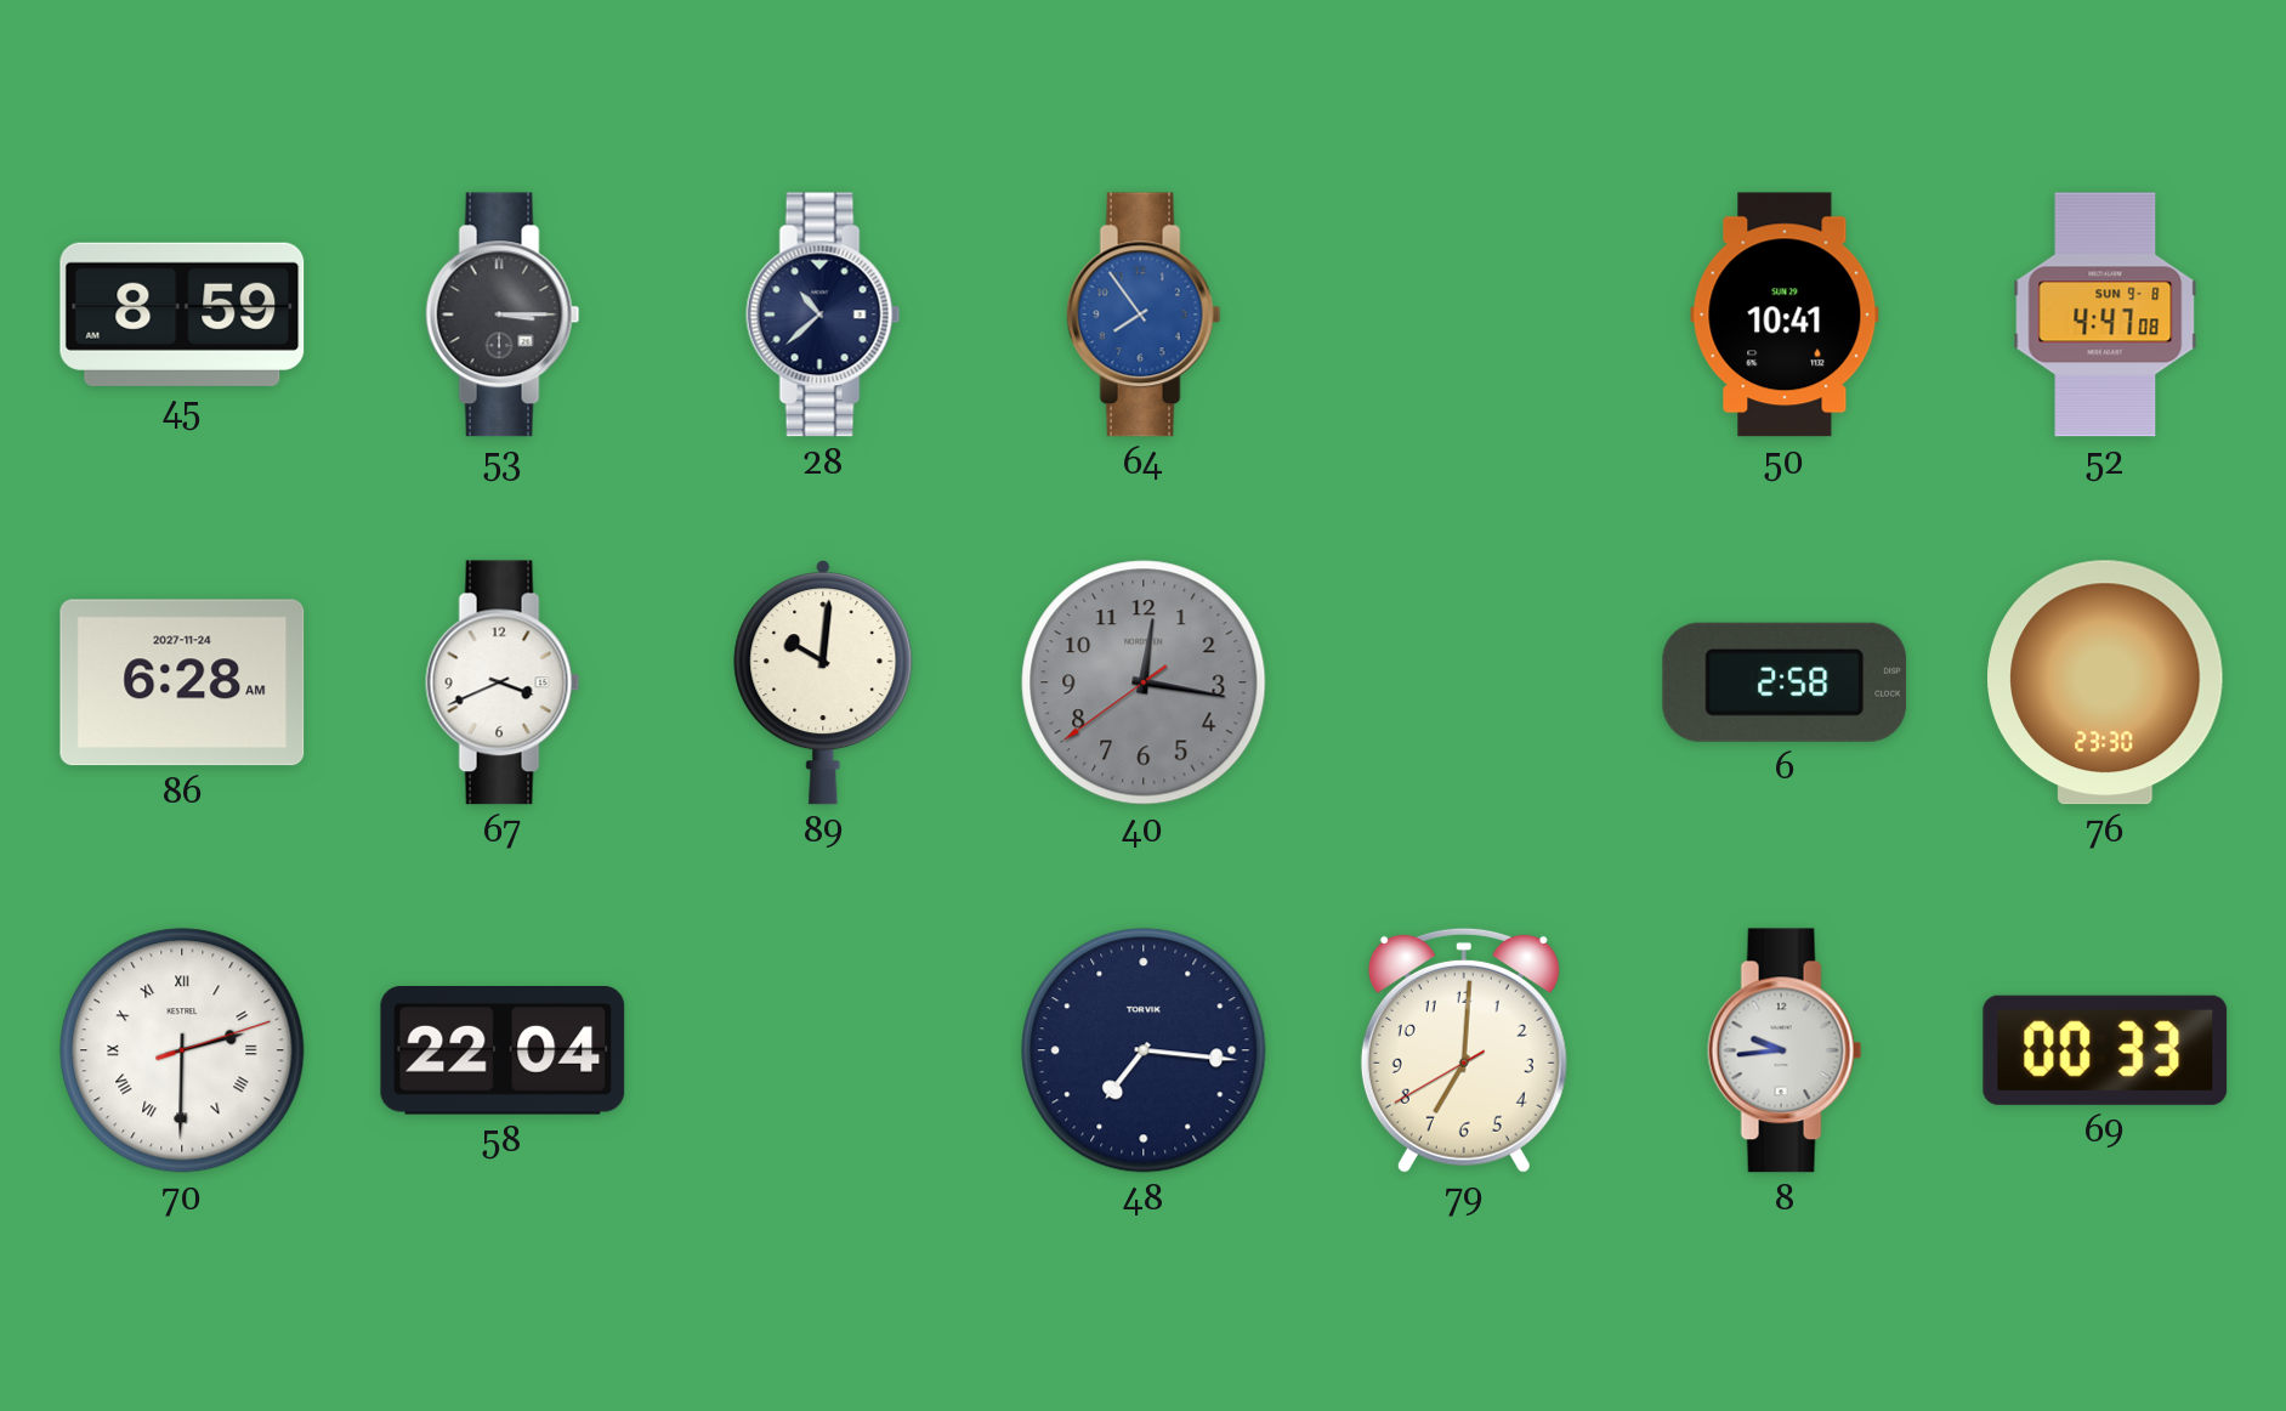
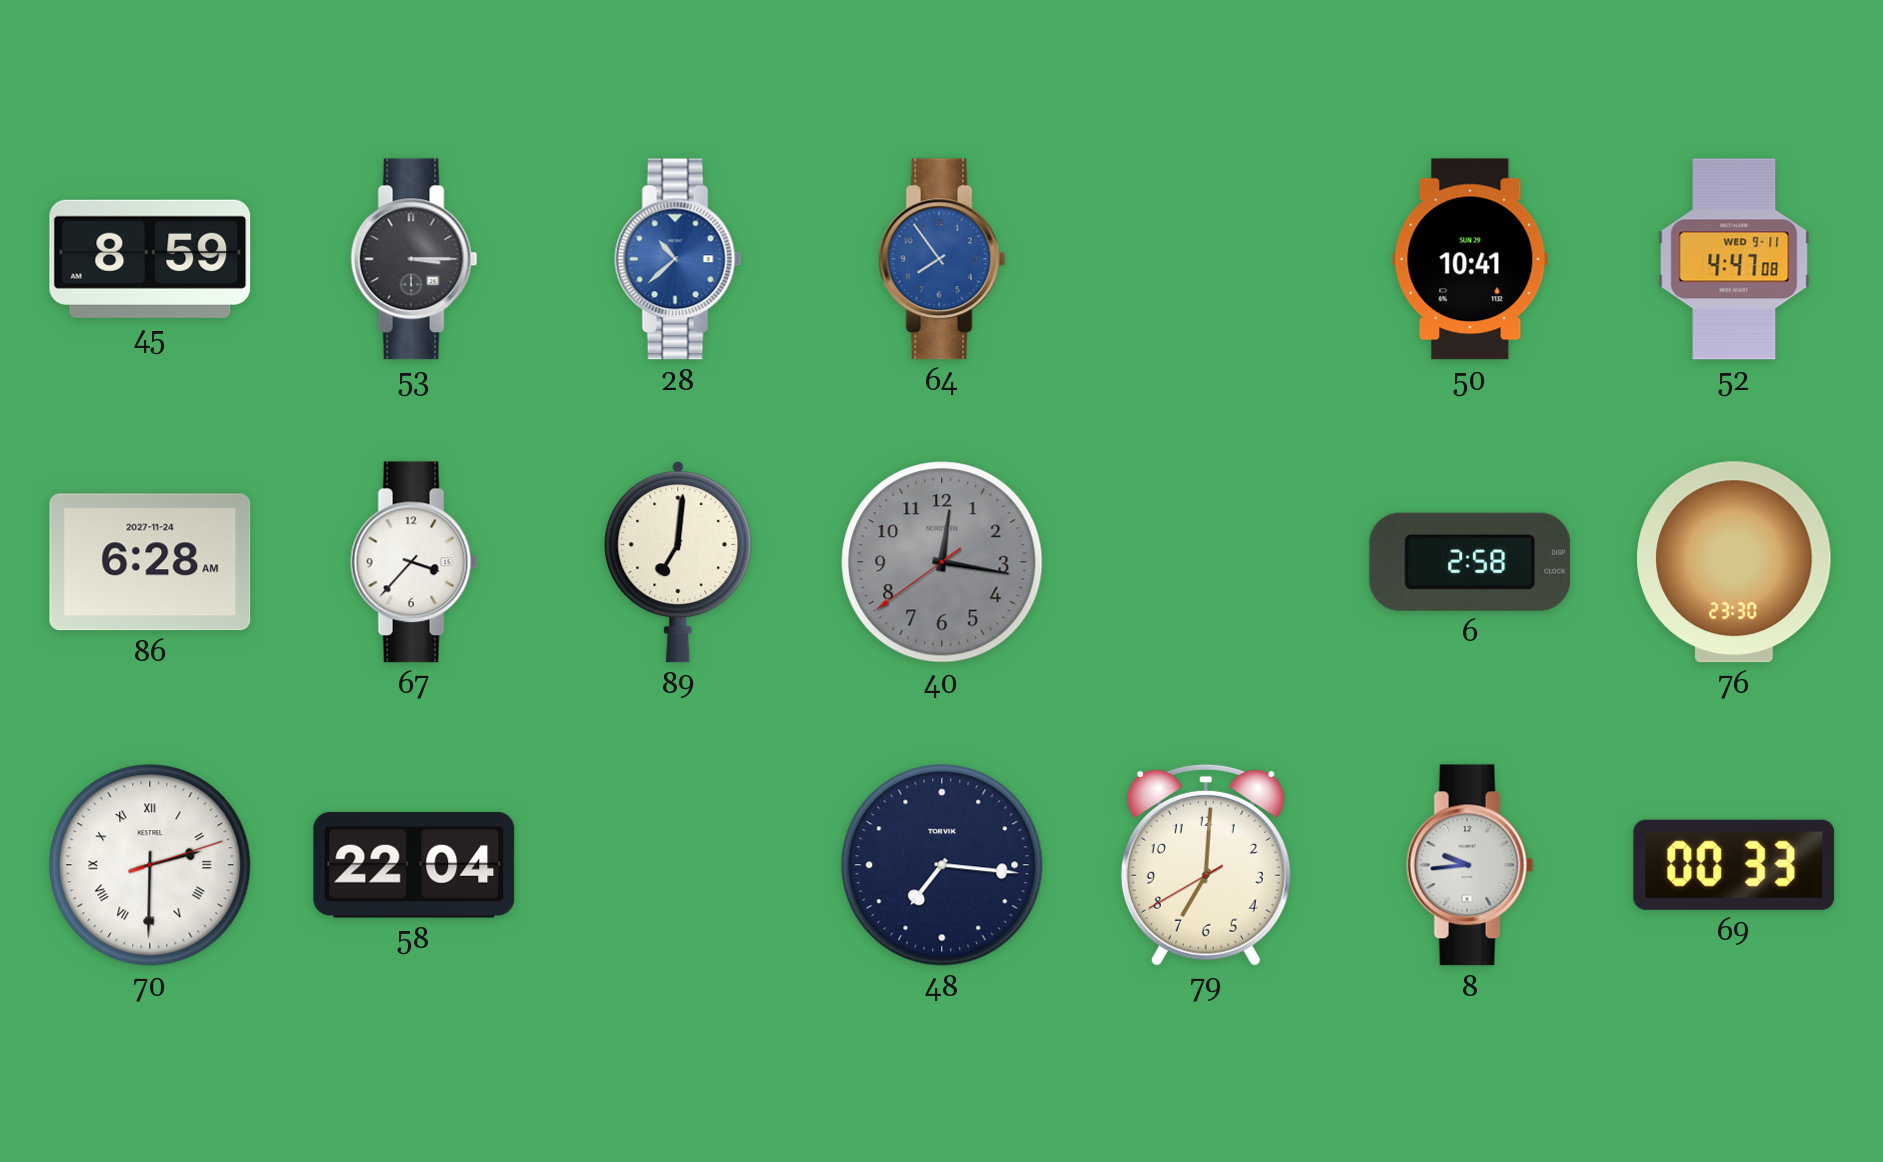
28 dial: navy -> blue (678, 259)
52 date: SUN 9-8 -> WED 9-11 (1734, 259)
67: 3:41 -> 3:37 (414, 562)
89: 10:01 -> 7:01 (678, 562)
